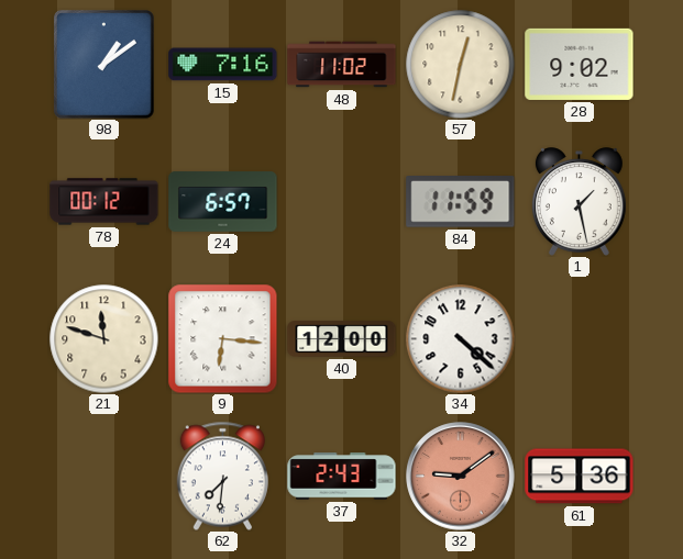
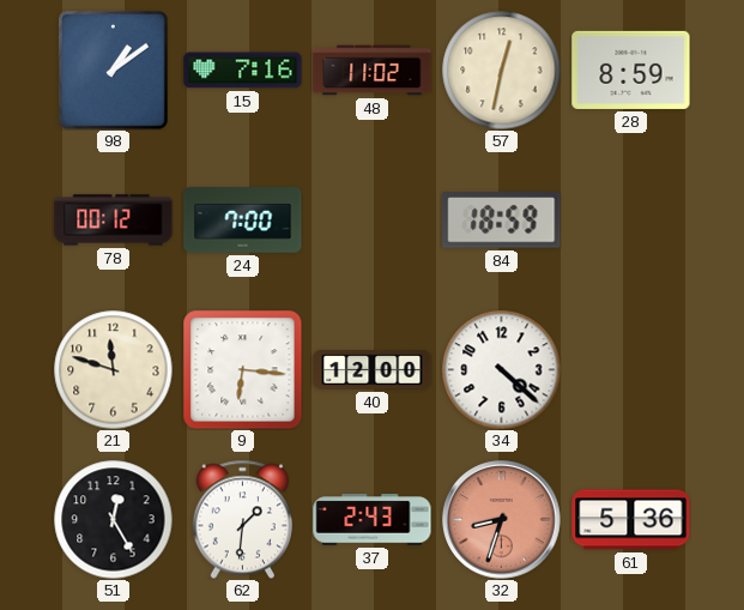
28: 9:02 -> 8:59 (631, 70)
24: 6:57 -> 7:00 (243, 221)
84: 11:59 -> 18:59 (502, 221)
1: 1:28 -> none (579, 202)
51: none -> 12:25 (114, 520)
62: 7:31 -> 1:31 (242, 519)
32: 9:09 -> 8:33 (502, 520)
